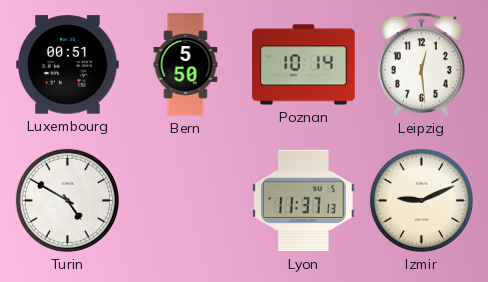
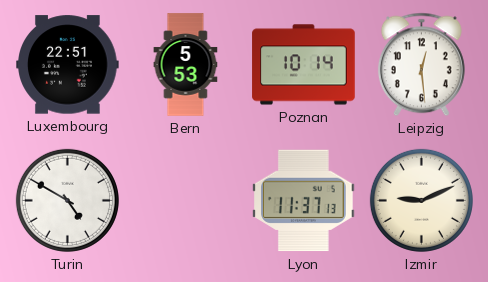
Luxembourg: 00:51 -> 22:51 (68, 65)
Bern: 5:50 -> 5:53 (186, 65)
